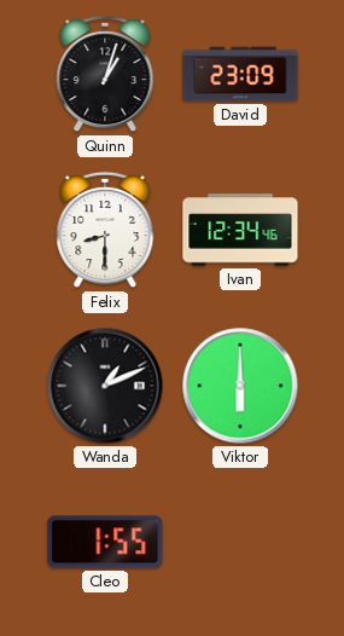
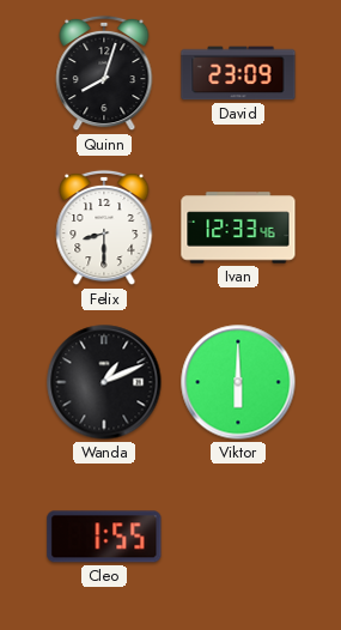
Quinn: 1:03 -> 8:03 (104, 73)
Ivan: 12:34 -> 12:33 (238, 228)
